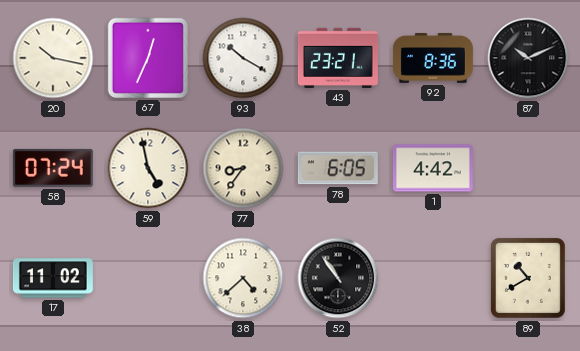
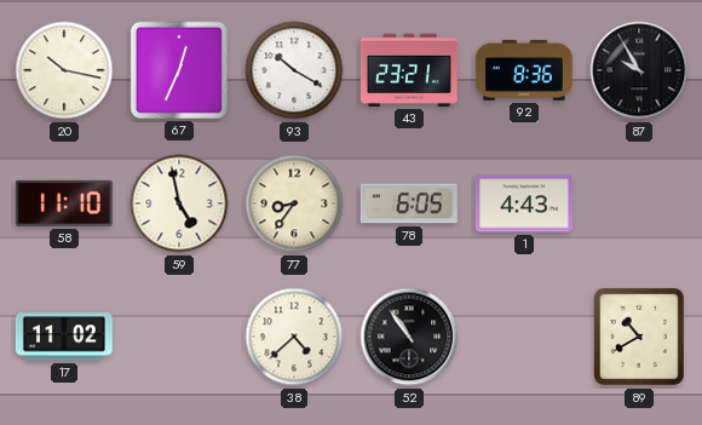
87: 10:11 -> 9:55 (639, 70)
58: 07:24 -> 11:10 (64, 203)
1: 4:42 -> 4:43 (524, 203)
